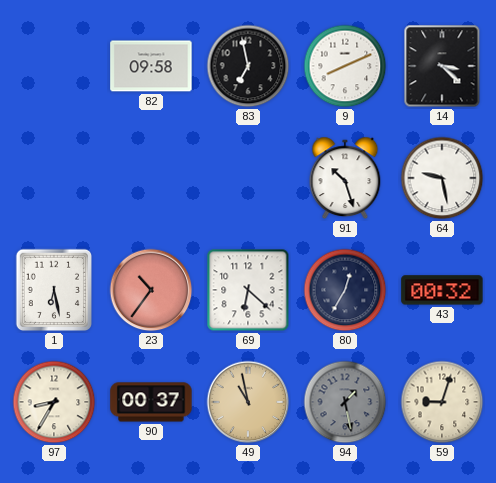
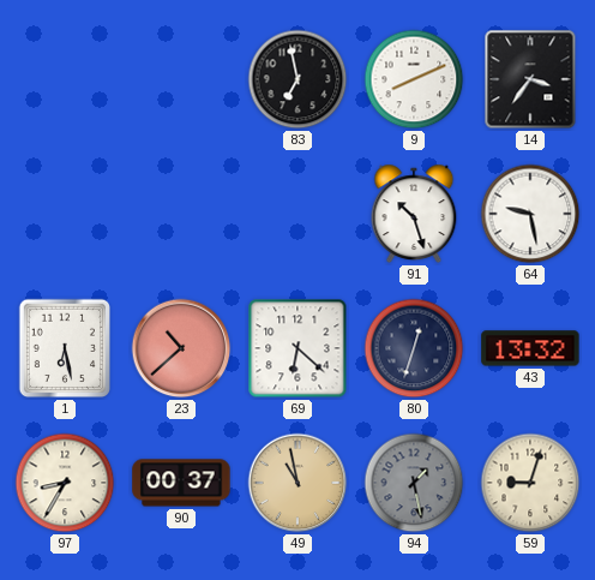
82: 09:58 -> none (151, 66)
14: 3:22 -> 3:36 (530, 79)
23: 10:36 -> 10:38 (181, 348)
80: 12:35 -> 12:33 (414, 348)
43: 00:32 -> 13:32 (530, 348)
